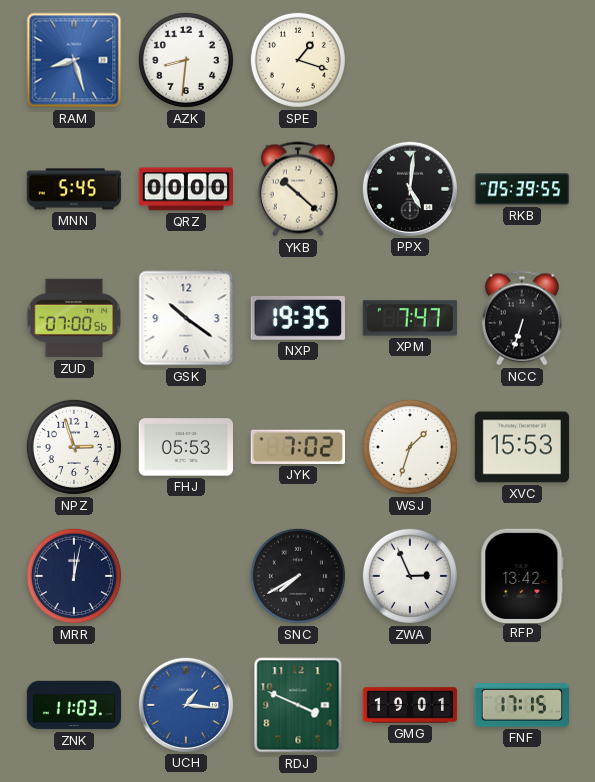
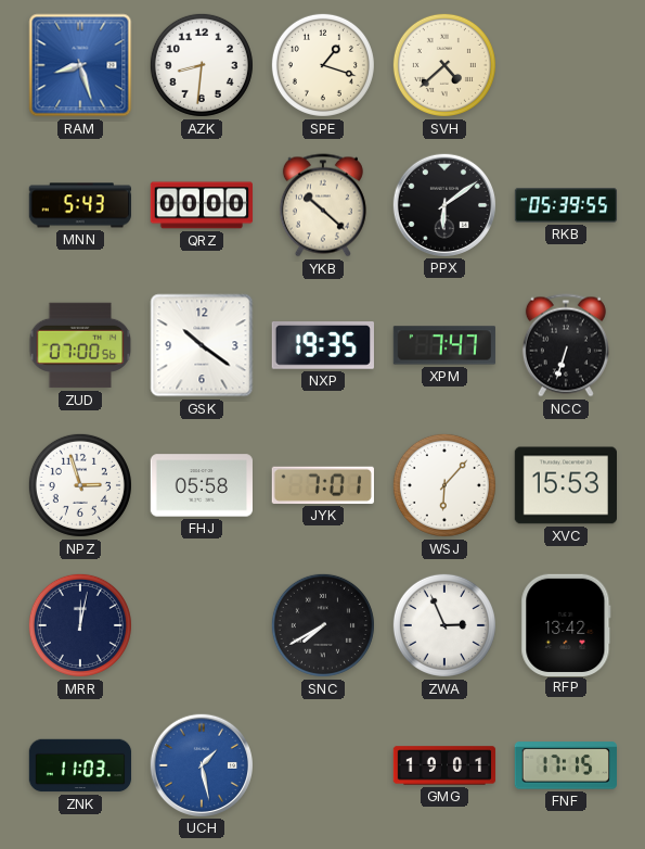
SVH: none -> 4:38 (444, 65)
MNN: 5:45 -> 5:43 (79, 205)
PPX: 5:01 -> 6:09 (443, 204)
FHJ: 05:53 -> 05:58 (201, 485)
JYK: 7:02 -> 7:01 (323, 485)
WSJ: 1:33 -> 6:07 (444, 485)
UCH: 1:16 -> 1:28 (201, 764)
RDJ: 3:49 -> none (298, 705)
